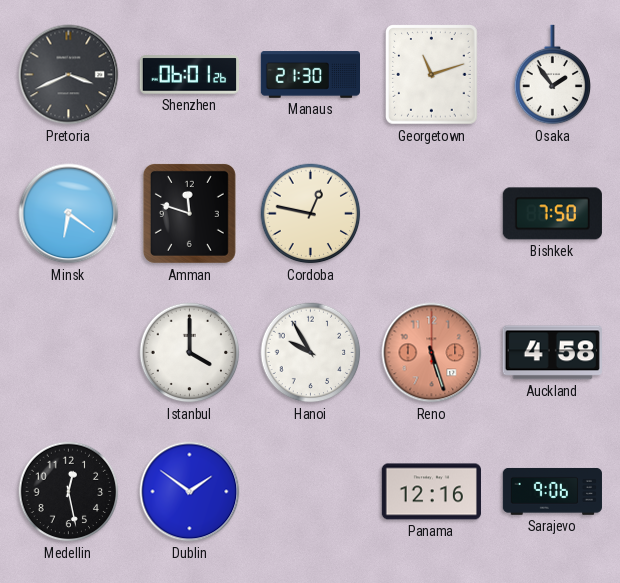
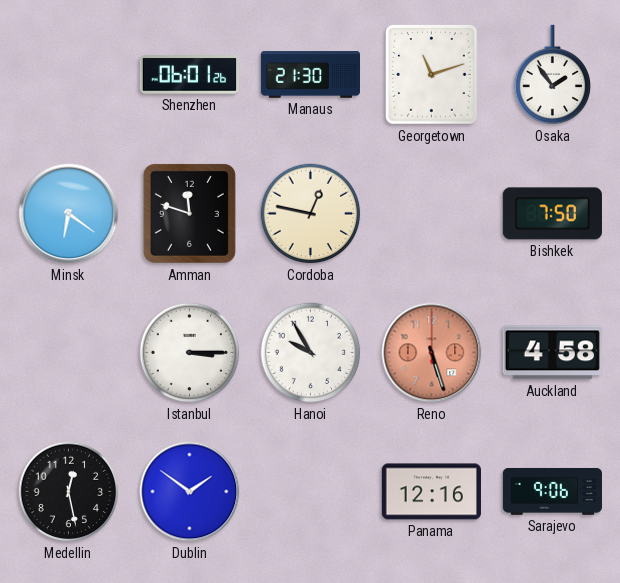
Pretoria: 3:41 -> none (69, 75)
Istanbul: 4:00 -> 3:15 (190, 353)
